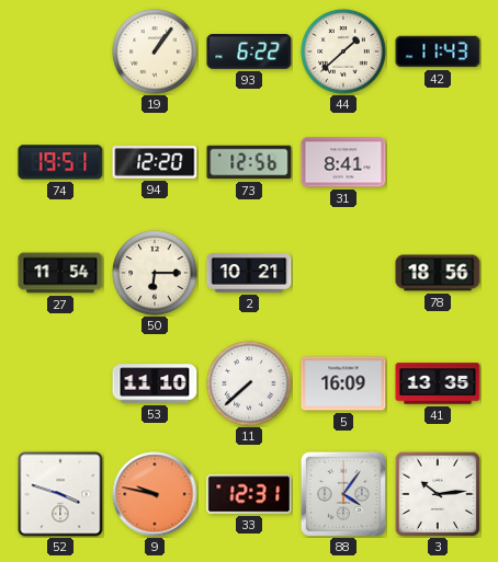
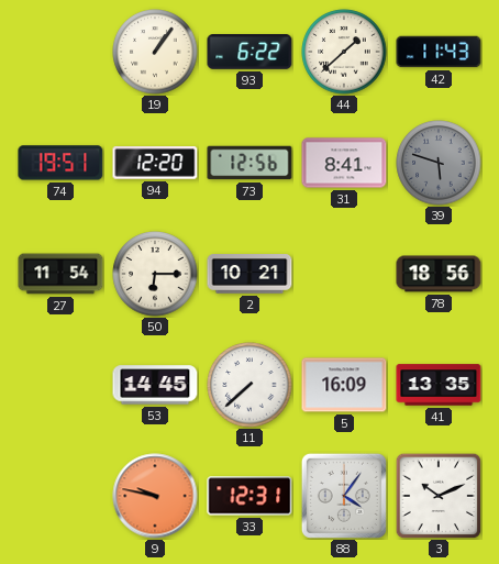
39: none -> 5:48 (439, 163)
53: 11:10 -> 14:45 (155, 385)
52: 3:48 -> none (60, 494)
3: 10:14 -> 10:11 (439, 496)
